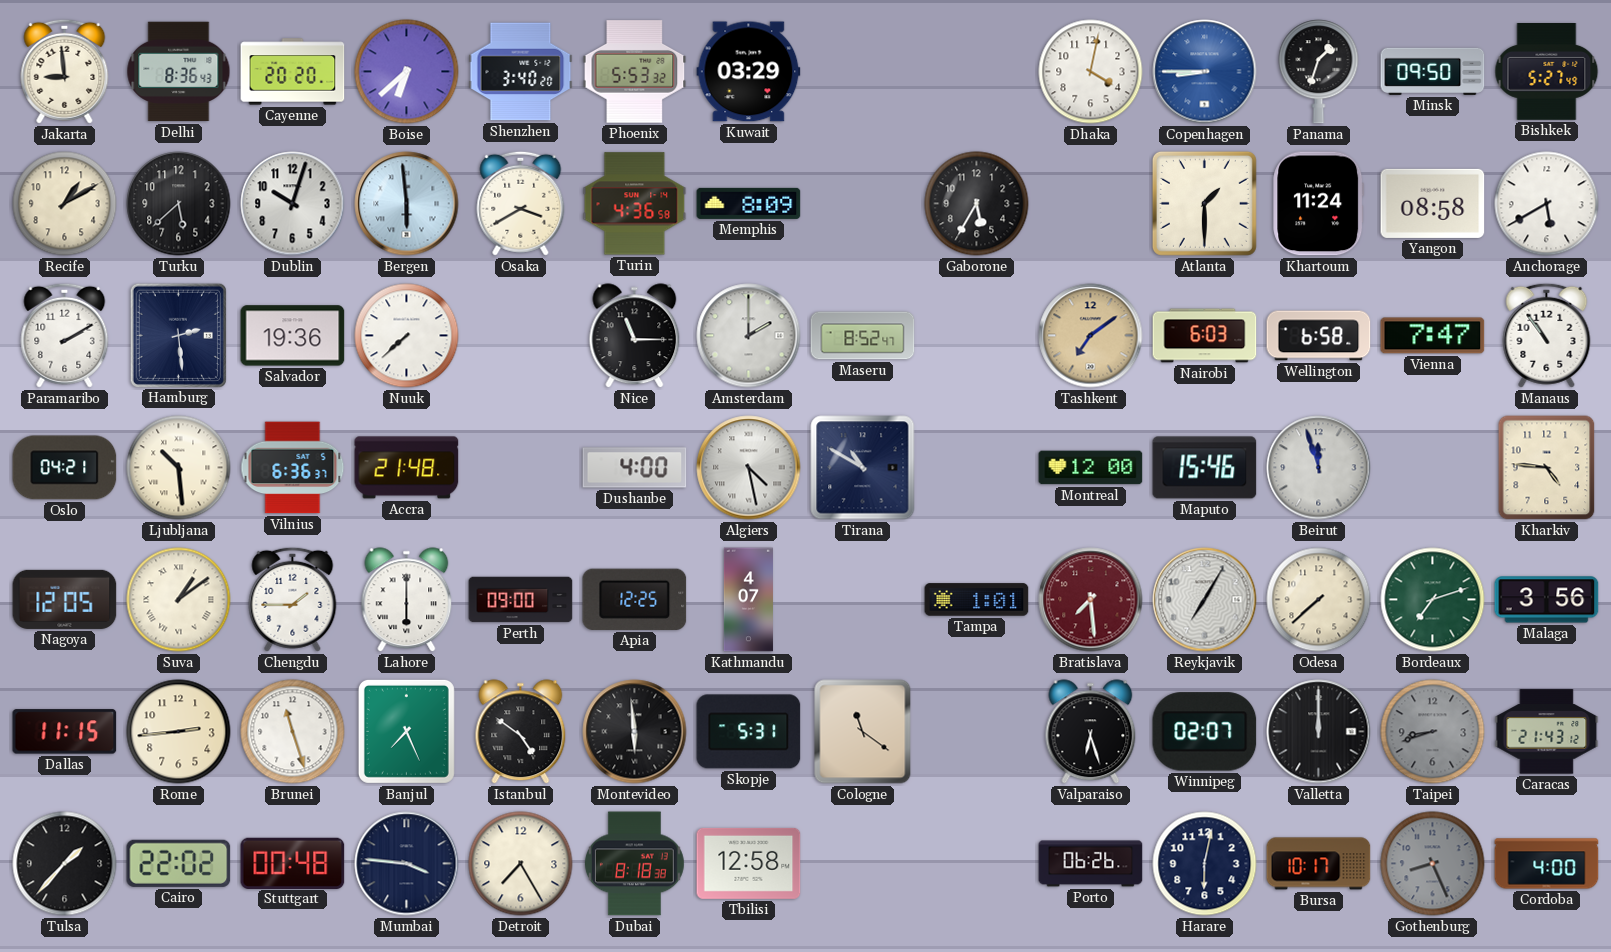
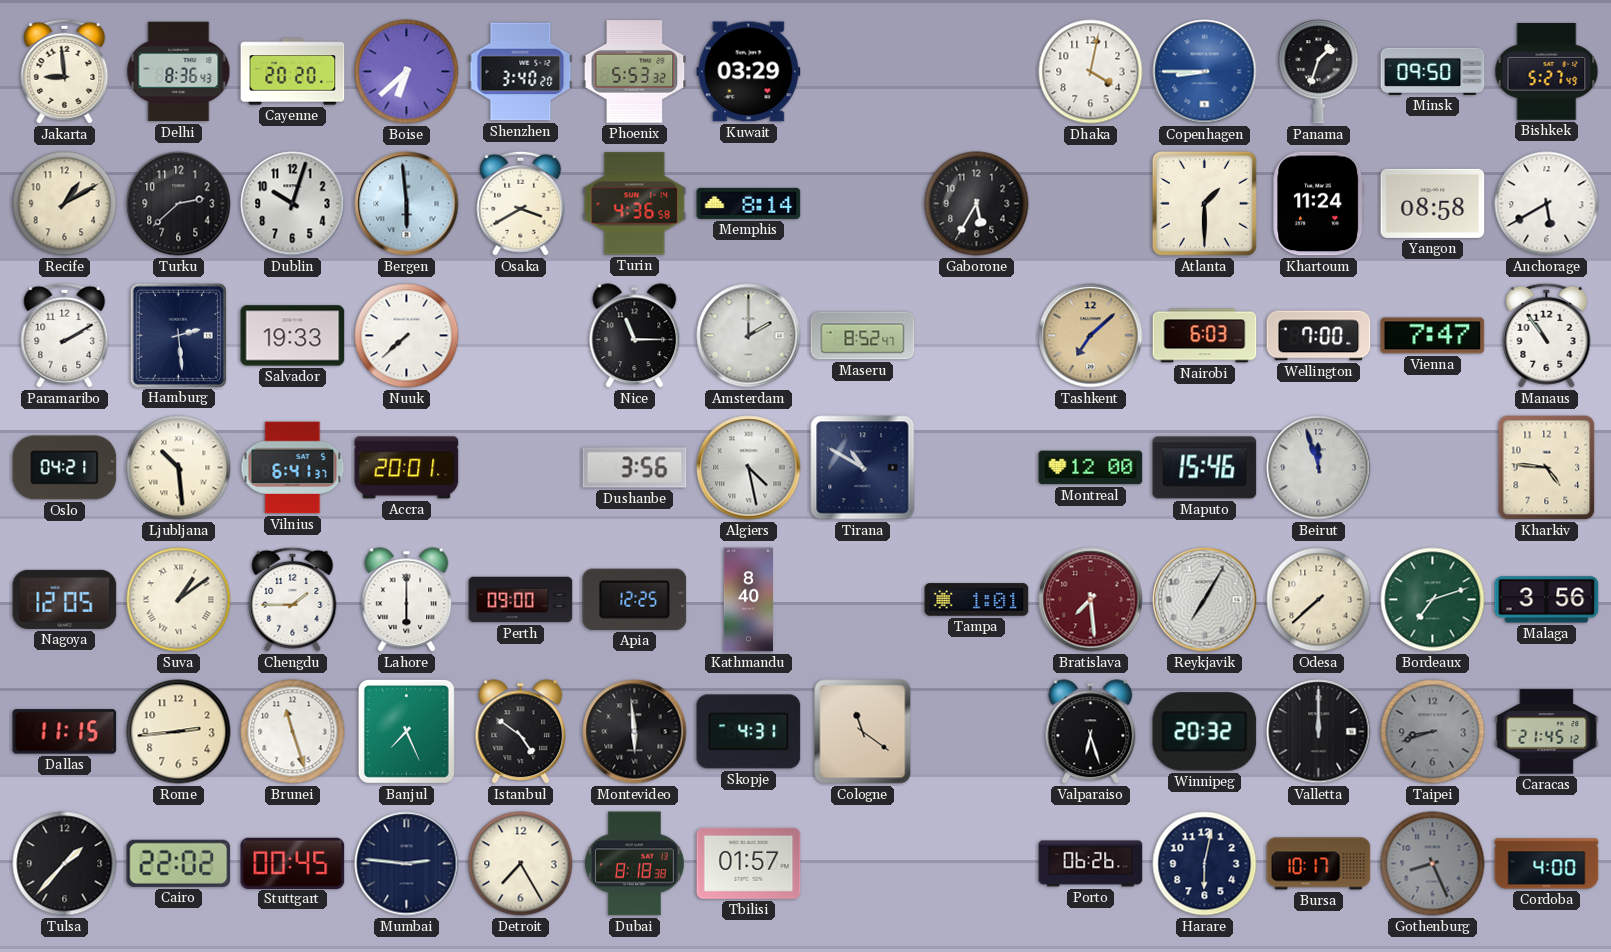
Turku: 5:38 -> 2:38 (179, 204)
Memphis: 8:09 -> 8:14 (749, 203)
Salvador: 19:36 -> 19:33 (293, 336)
Tashkent: 7:09 -> 7:08 (1091, 336)
Wellington: 6:58 -> 7:00 (1319, 336)
Vilnius: 6:36 -> 6:41 (293, 468)
Accra: 21:48 -> 20:01 (407, 468)
Dushanbe: 4:00 -> 3:56 (635, 468)
Kathmandu: 4:07 -> 8:40 (748, 600)
Skopje: 5:31 -> 4:31 (749, 732)
Winnipeg: 02:07 -> 20:32 (1205, 732)
Caracas: 21:43 -> 21:45 (1547, 732)
Stuttgart: 00:48 -> 00:45 (293, 863)
Mumbai: 3:46 -> 2:46 (407, 864)
Tbilisi: 12:58 -> 01:57 (749, 863)
